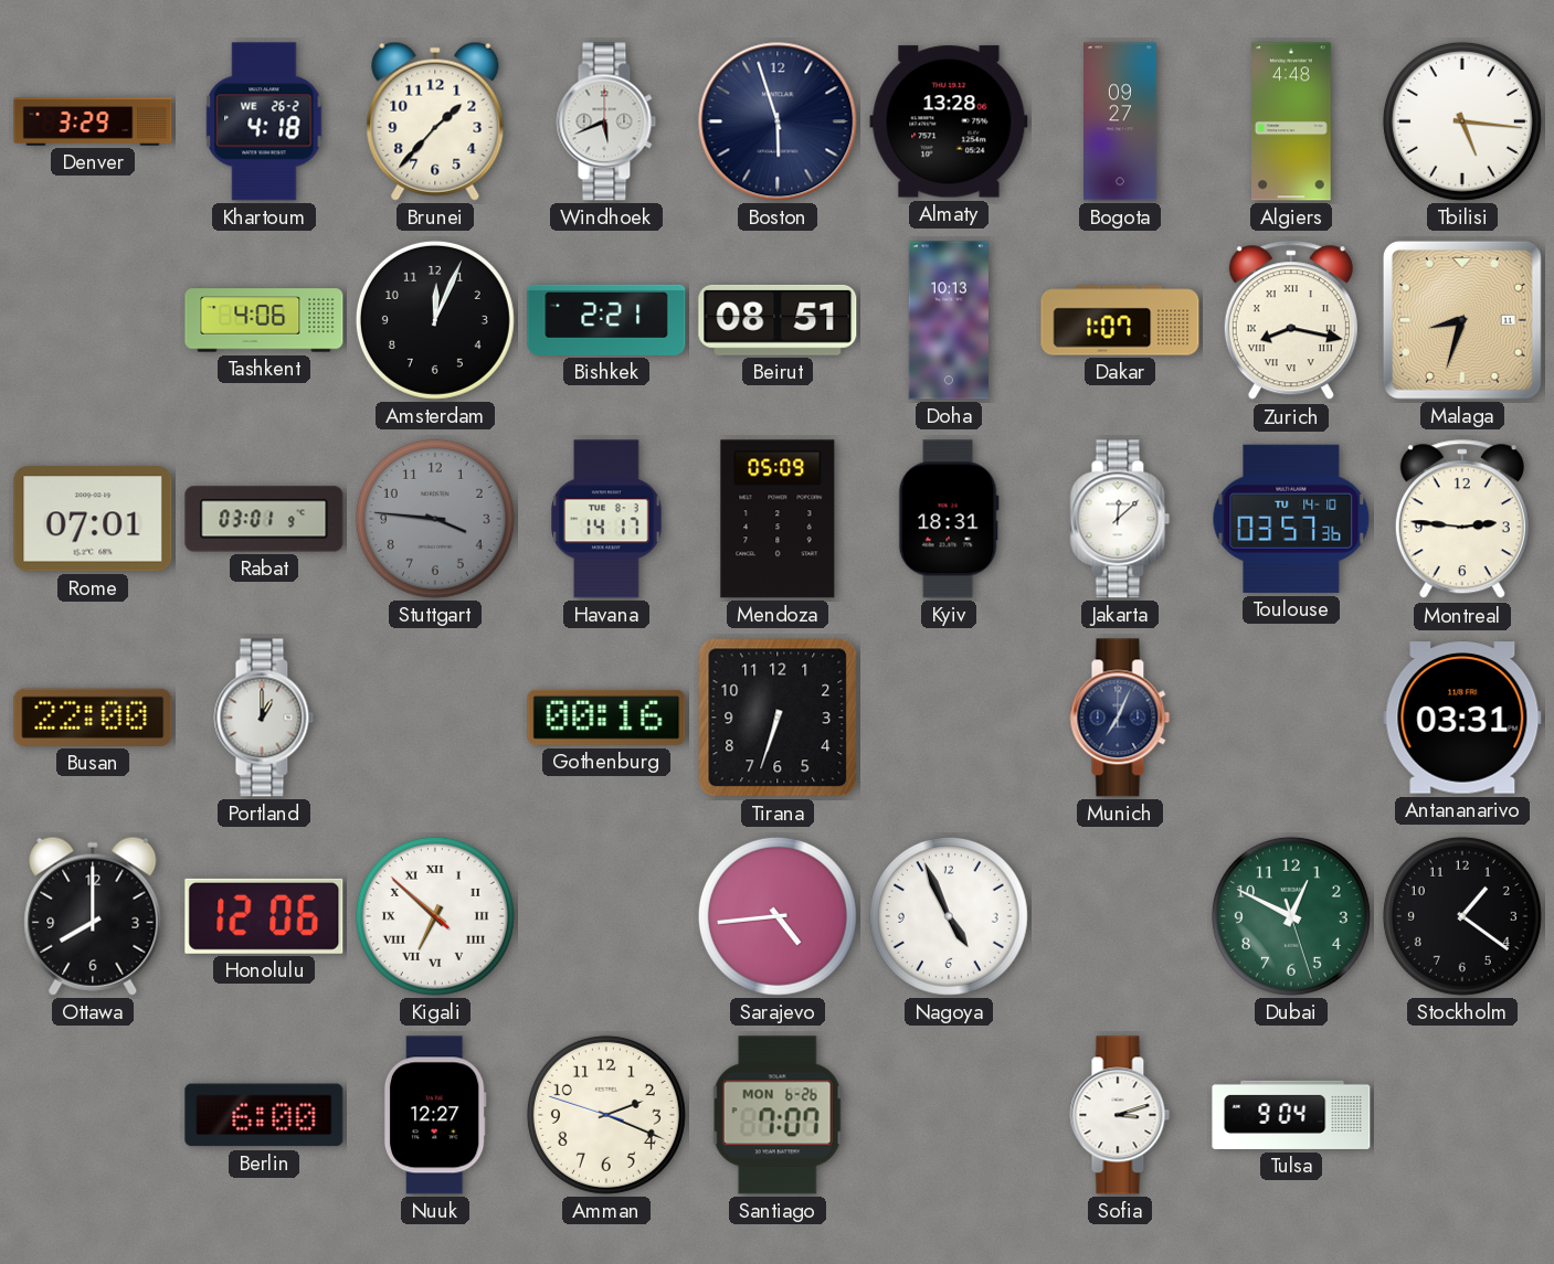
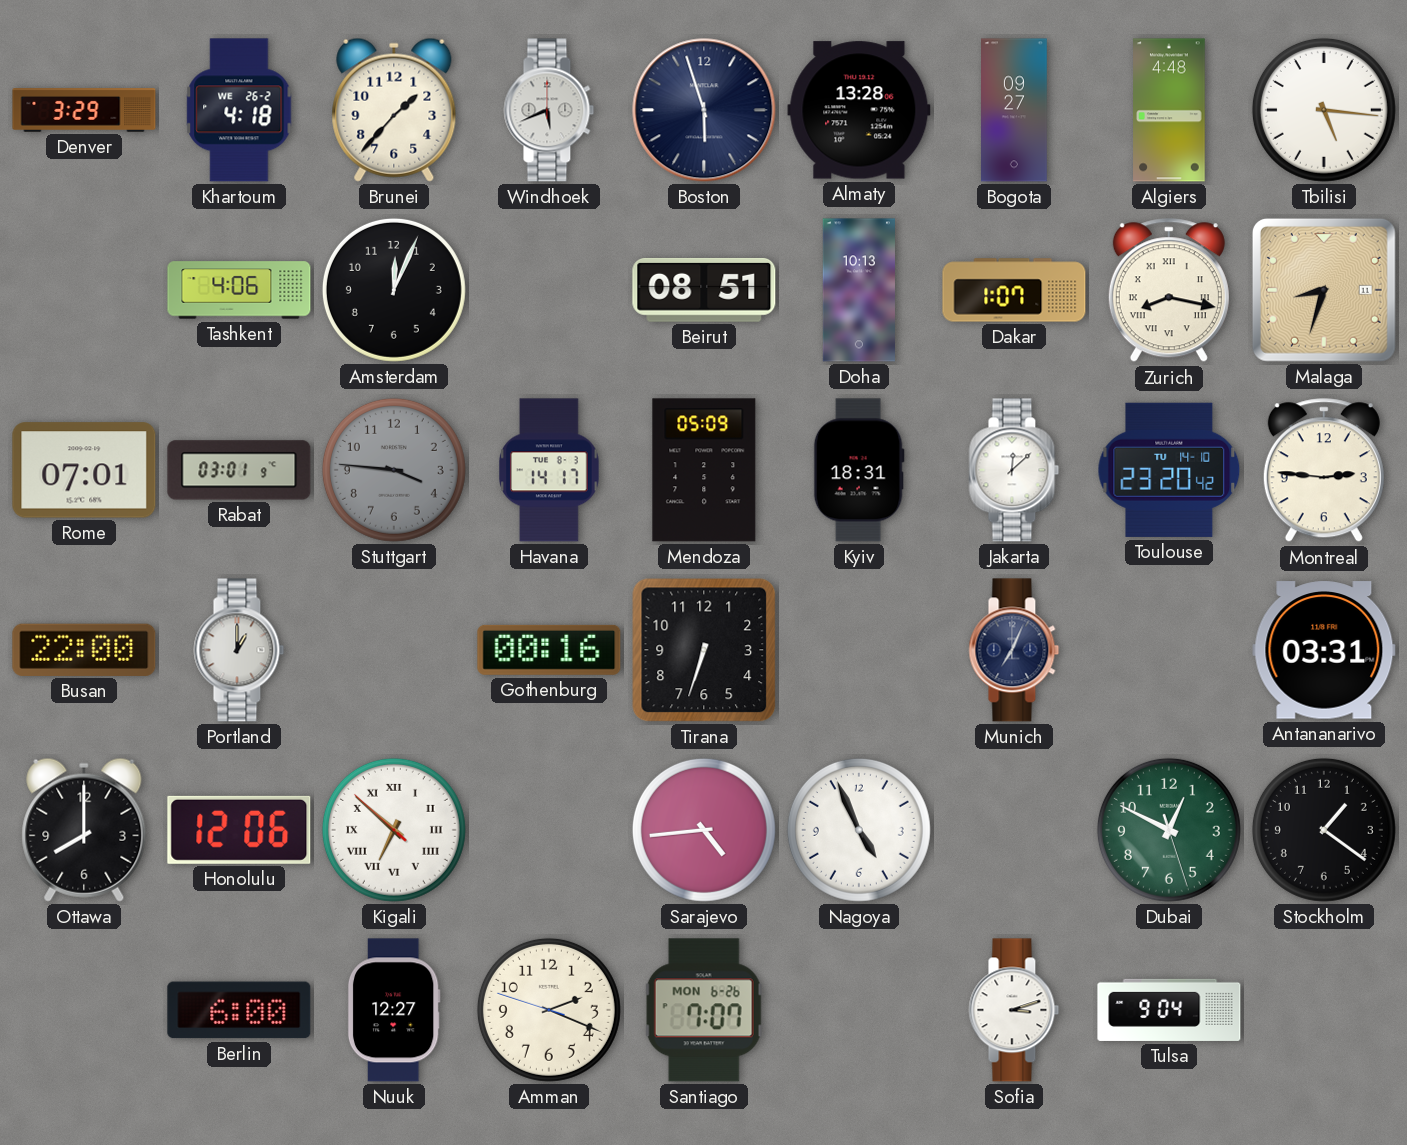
Bishkek: 2:21 -> none (606, 320)
Toulouse: 03:57 -> 23:20 (1169, 470)
